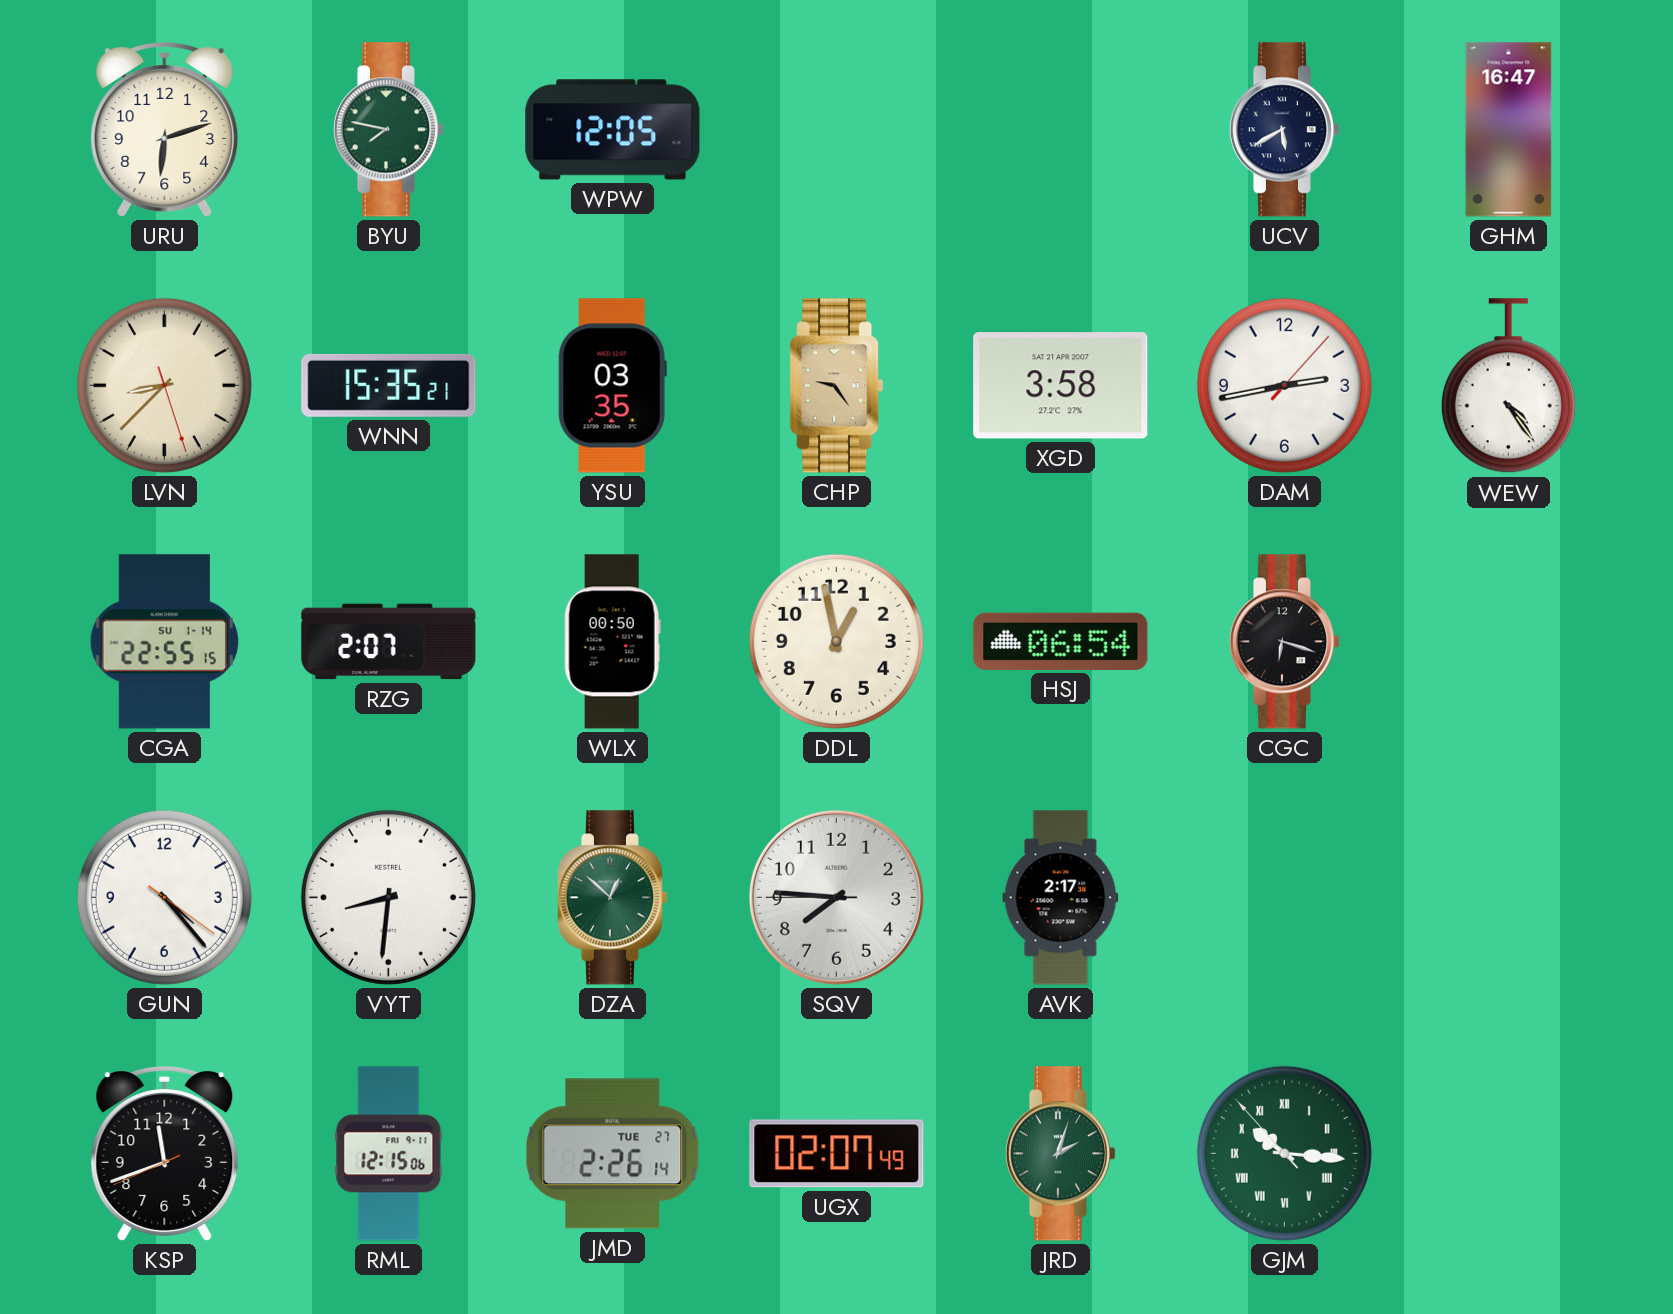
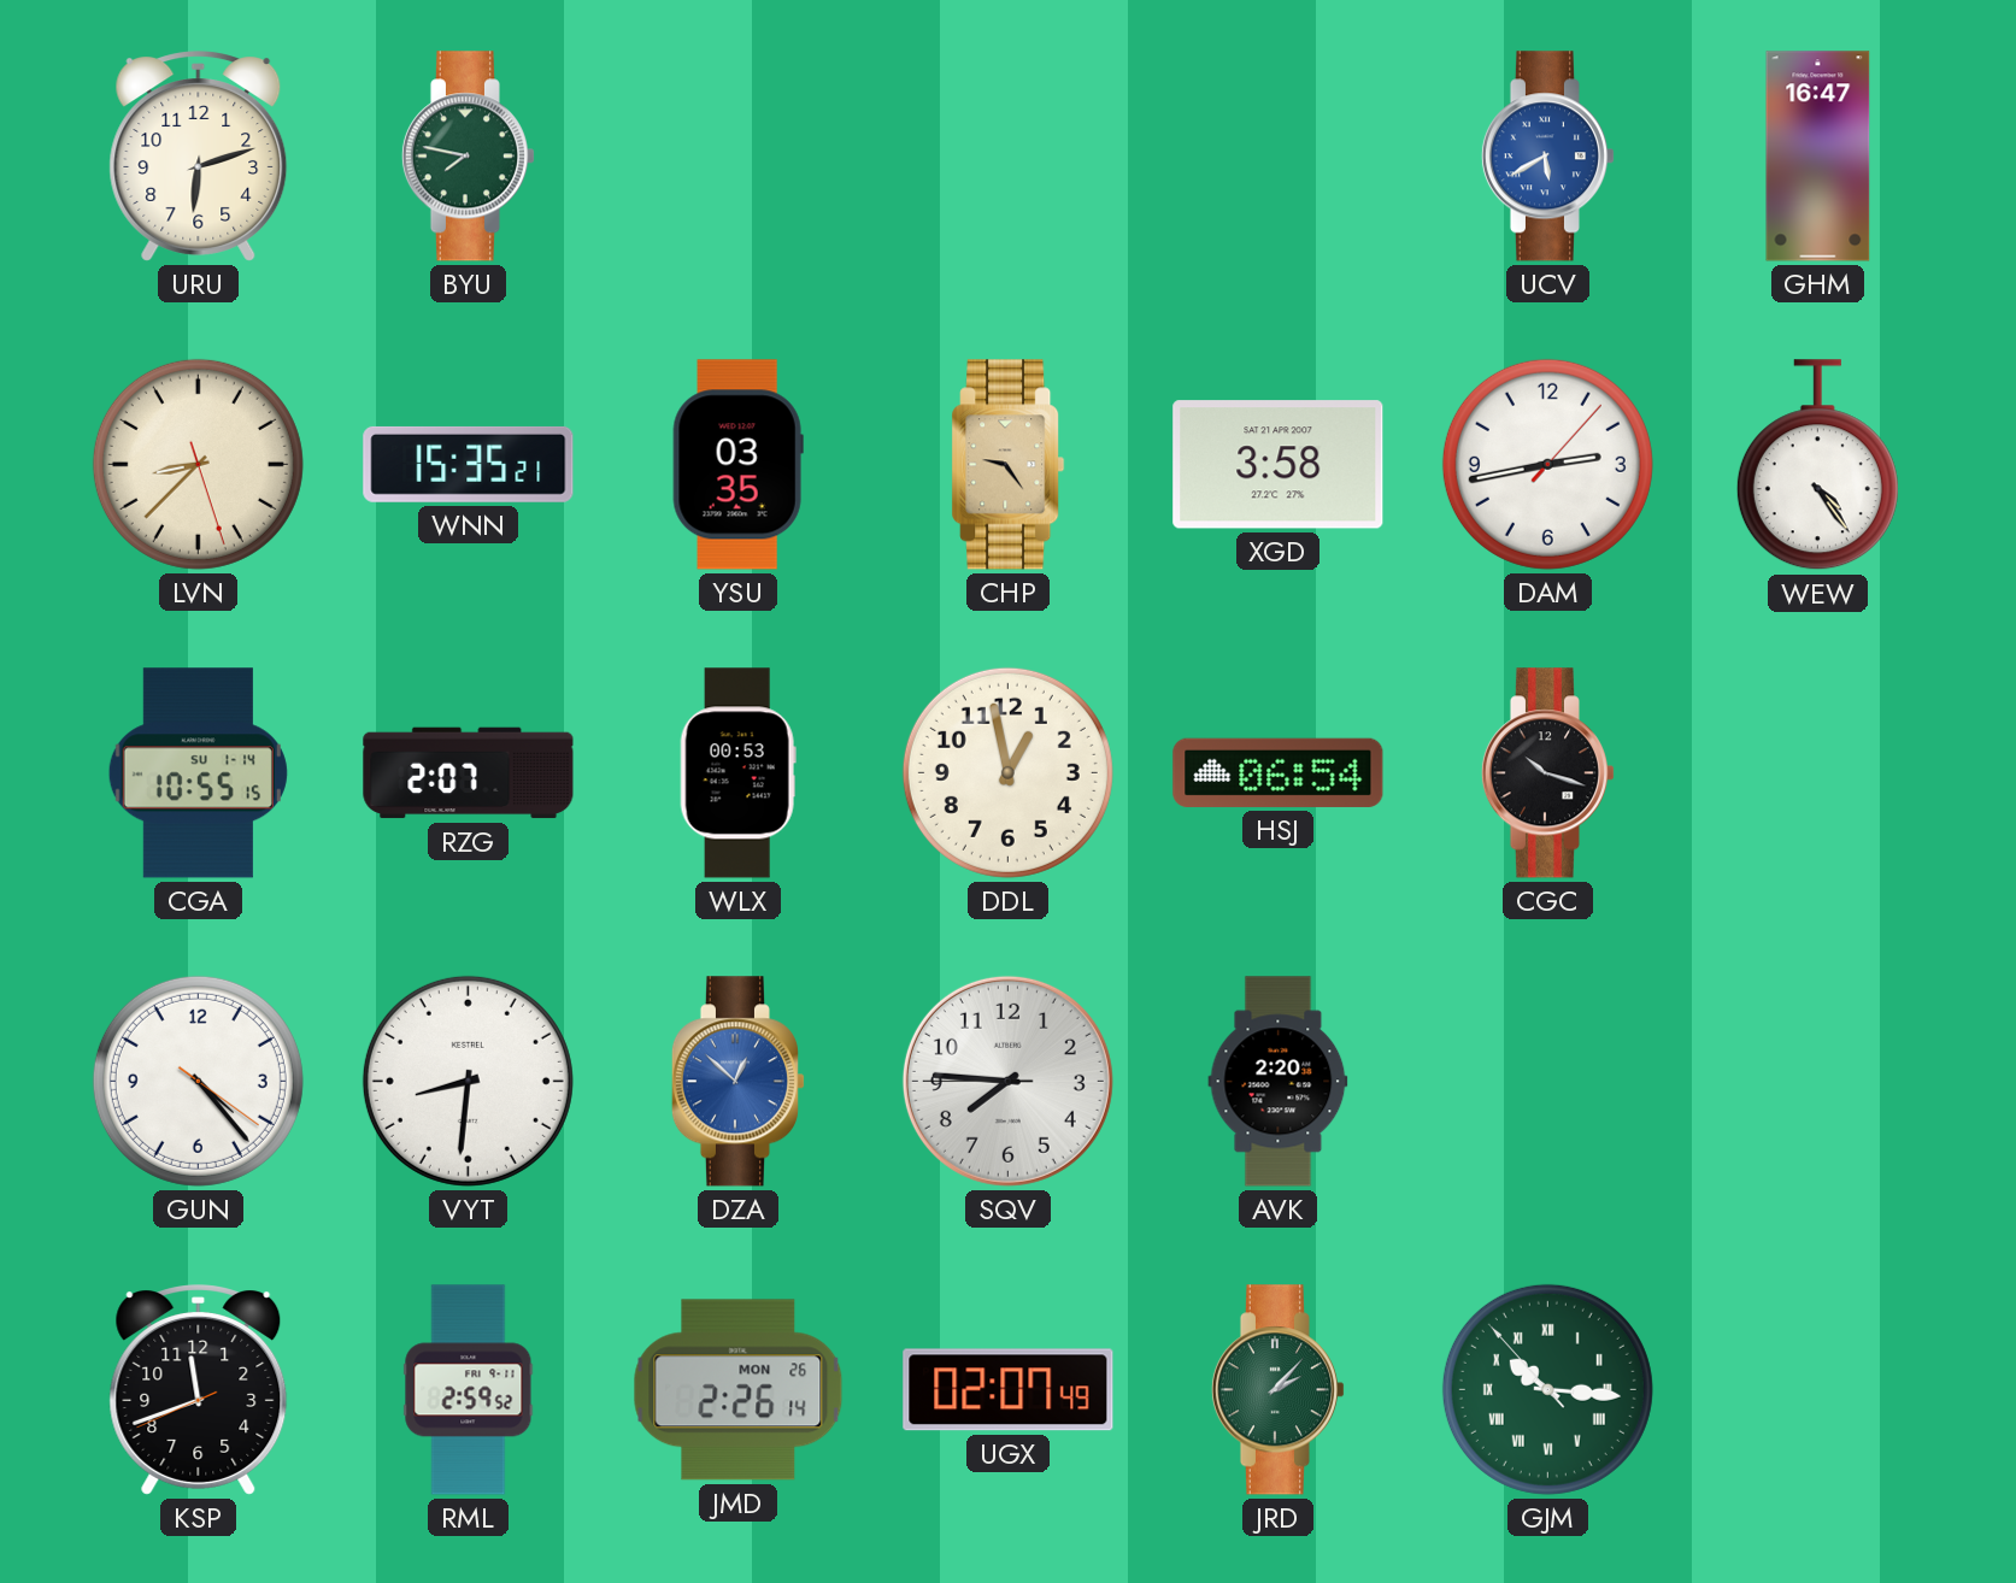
WPW: 12:05 -> none (613, 130)
UCV dial: navy -> blue (1547, 157)
CGA: 22:55 -> 10:55 (198, 773)
WLX: 00:50 -> 00:53 (737, 773)
CGC: 6:18 -> 10:18 (1547, 773)
DZA dial: green -> blue (737, 1082)
AVK: 2:17 -> 2:20 (1279, 1082)
RML: 12:15 -> 2:59 (469, 1390)
JMD date: TUE 27 -> MON 26 (739, 1390)
JRD: 2:03 -> 2:07 (1277, 1390)
